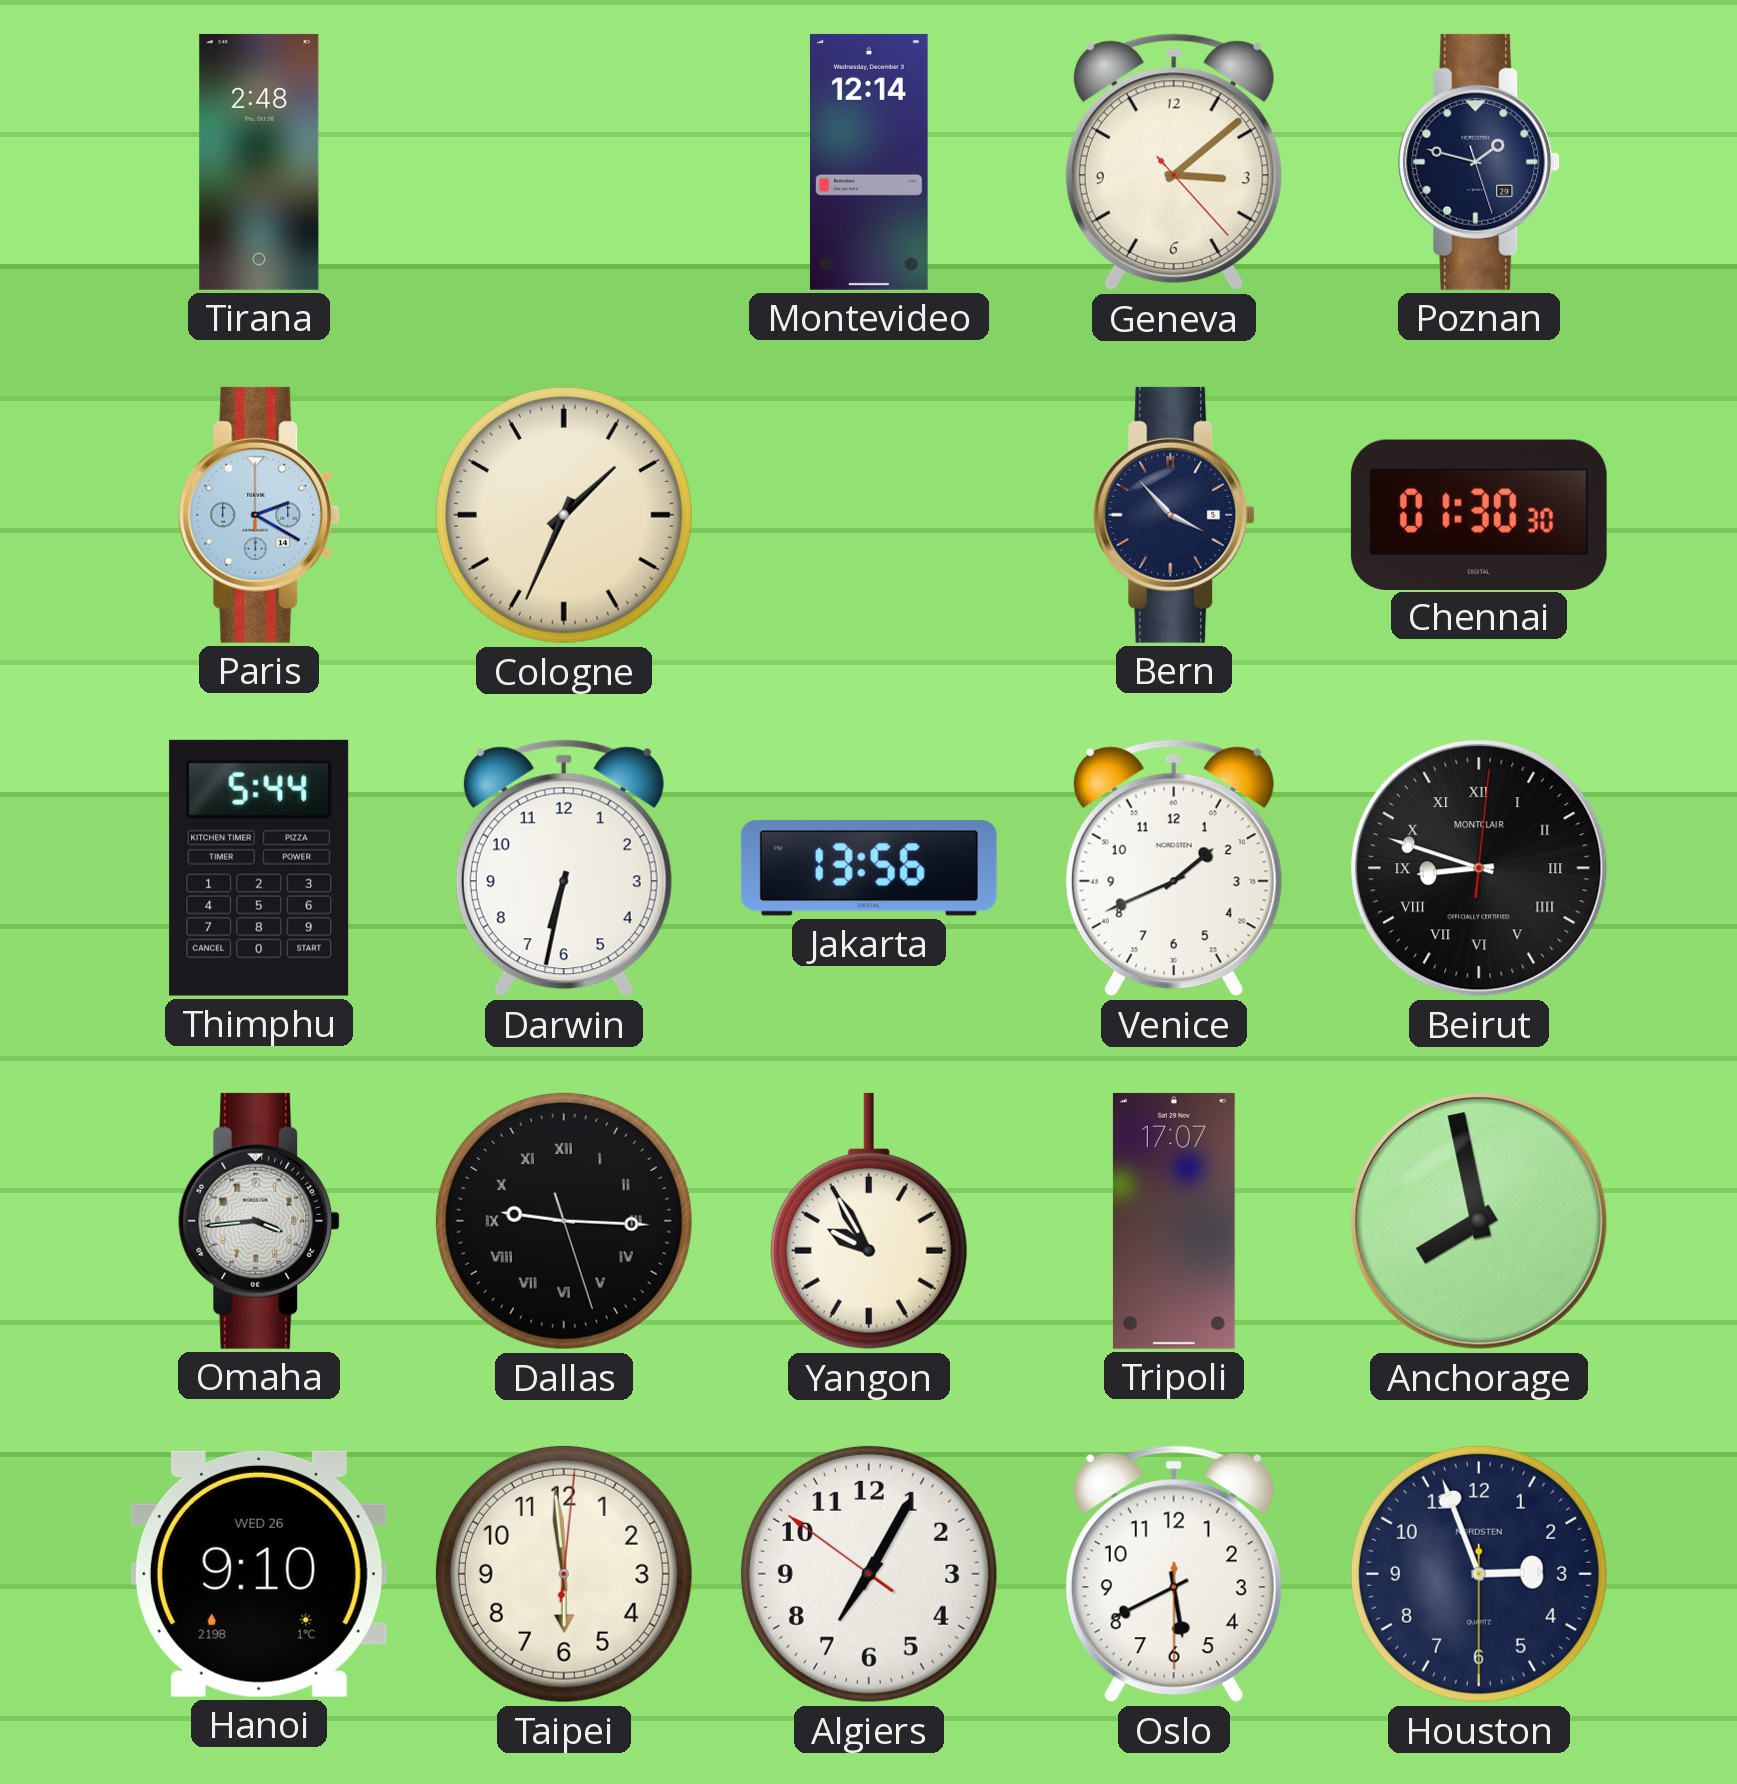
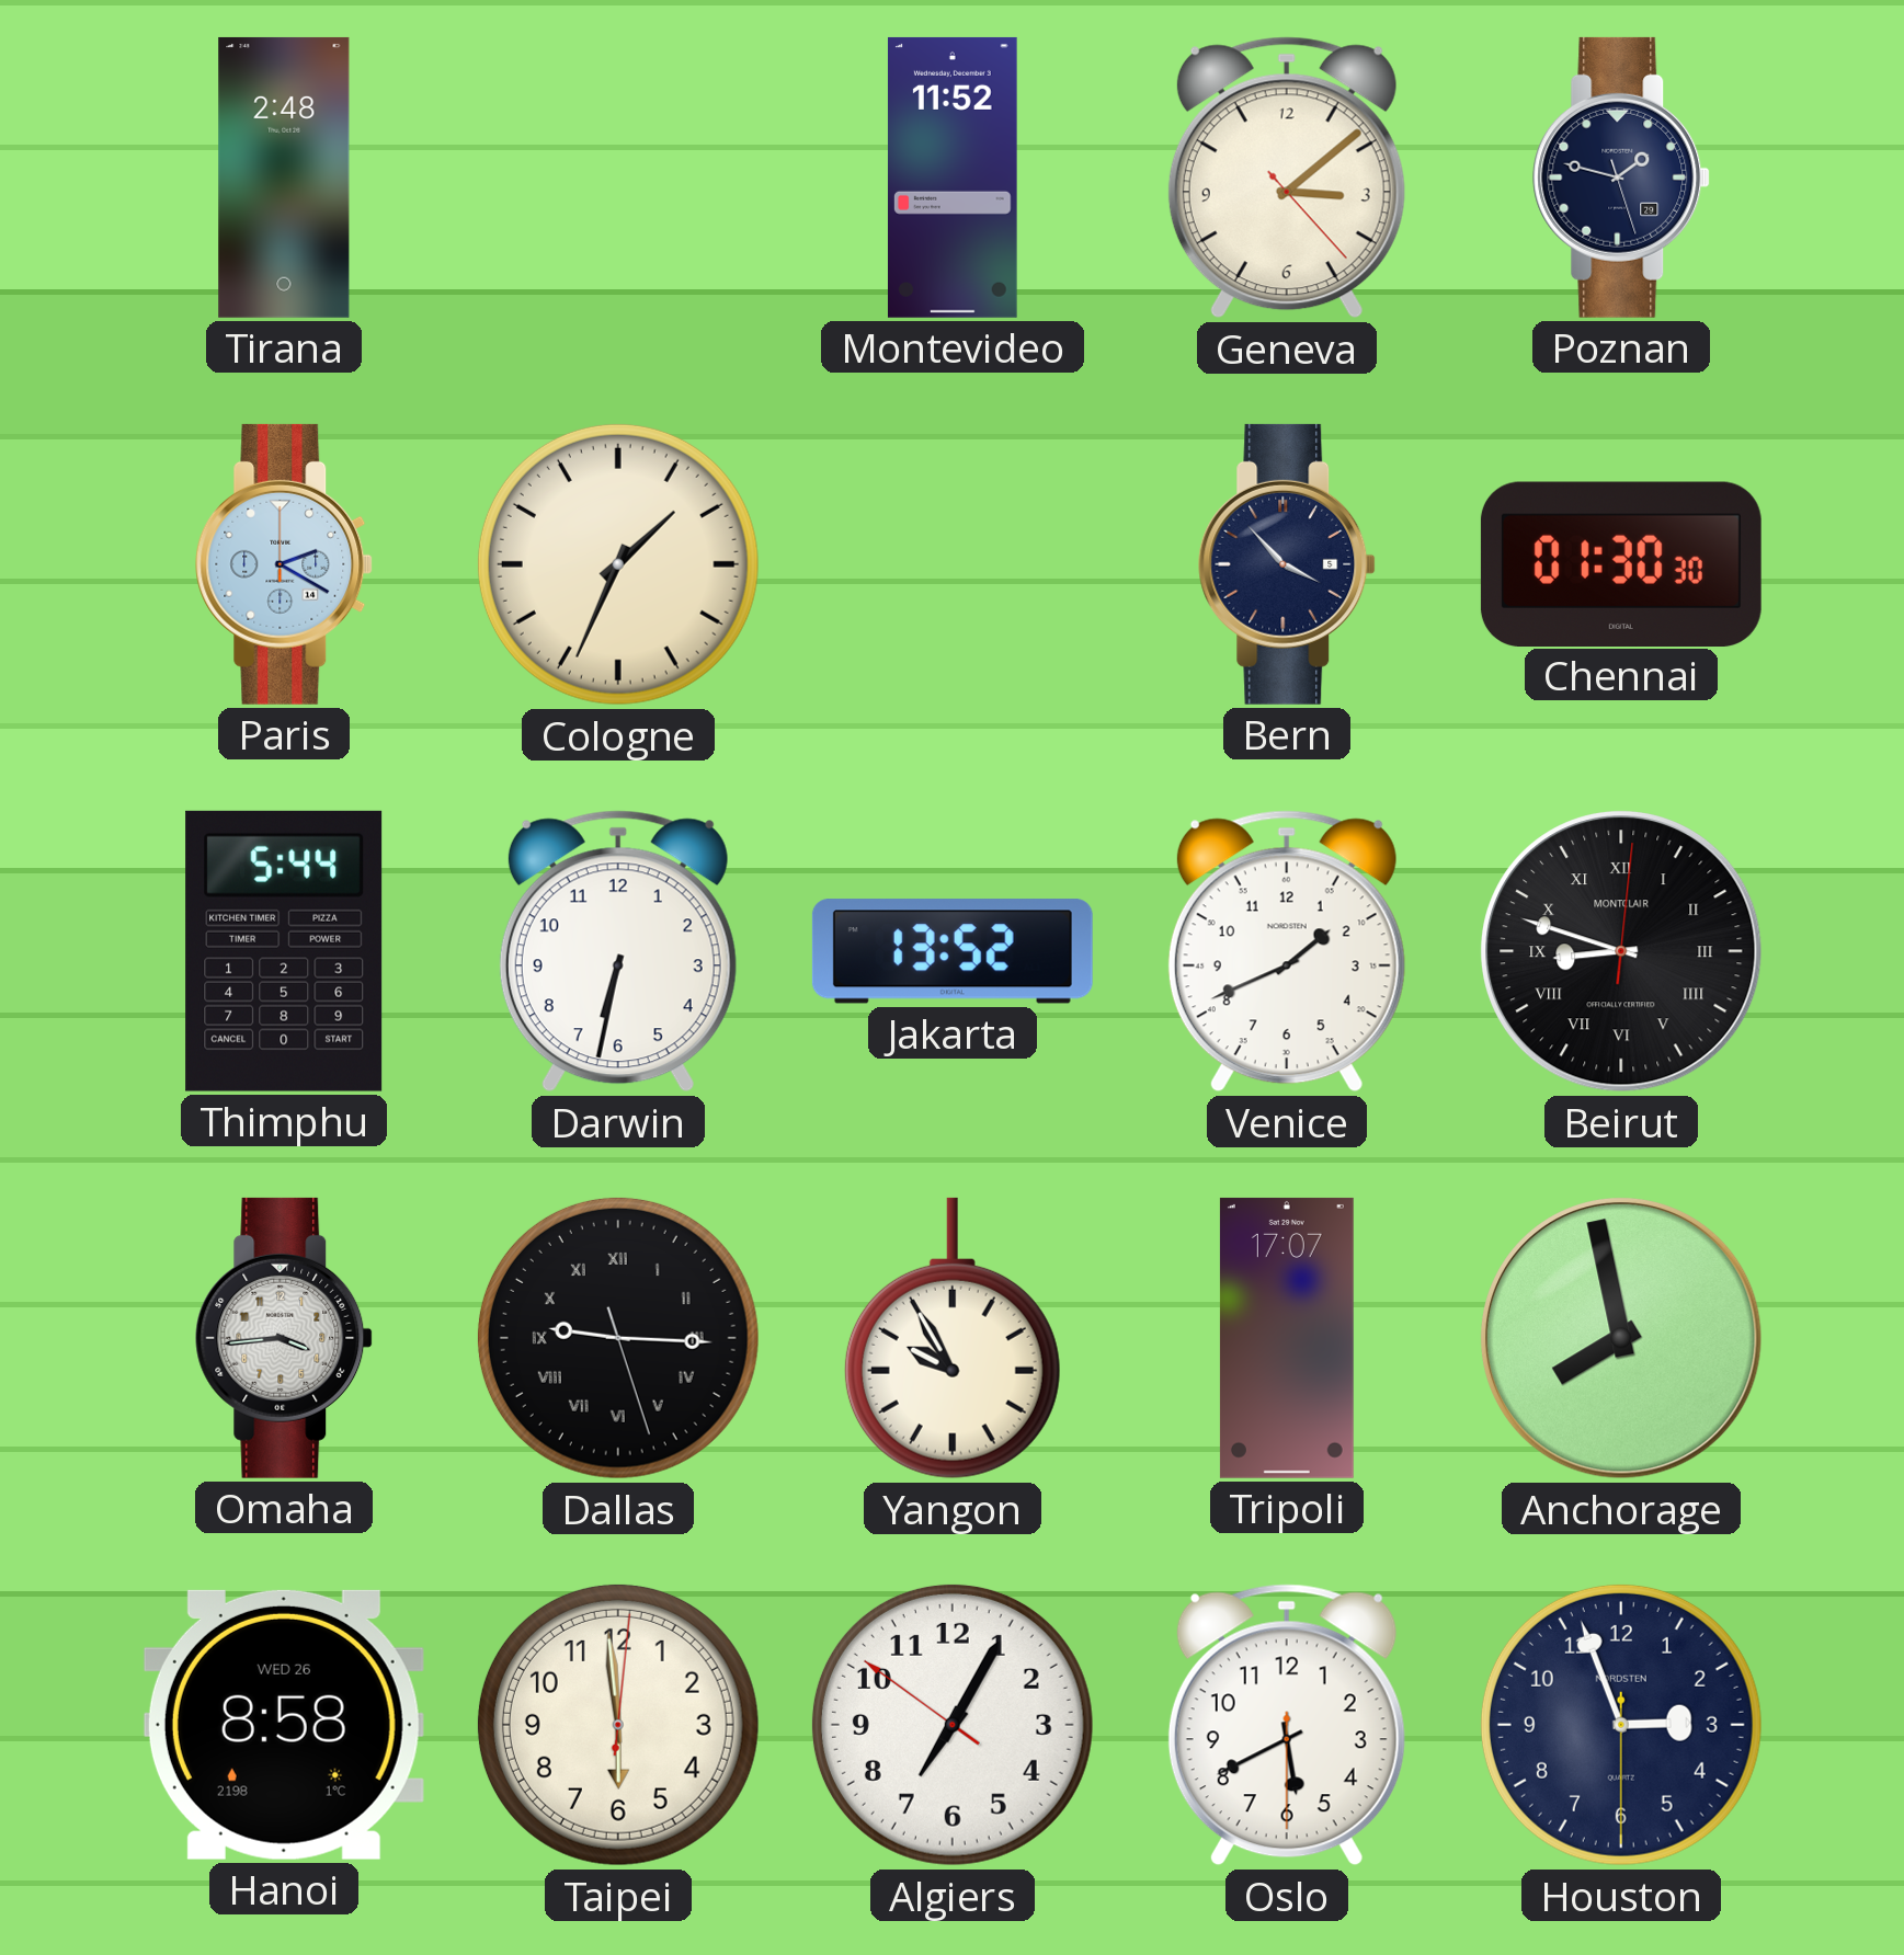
Montevideo: 12:14 -> 11:52 (953, 178)
Jakarta: 13:56 -> 13:52 (953, 951)
Hanoi: 9:10 -> 8:58 (284, 1725)
